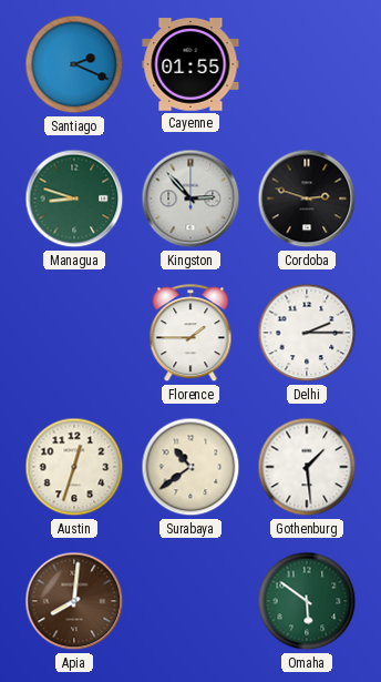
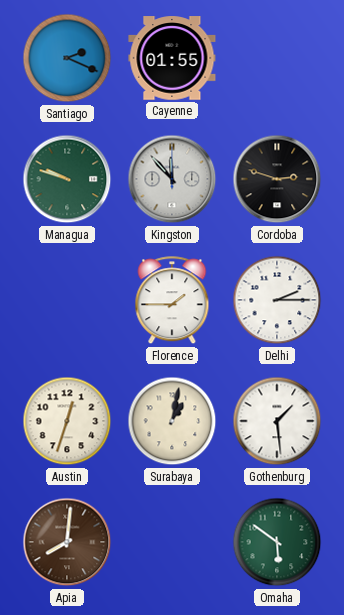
Managua: 8:48 -> 9:48 (67, 179)
Kingston: 2:53 -> 11:53 (172, 179)
Surabaya: 10:39 -> 1:02 (172, 421)
